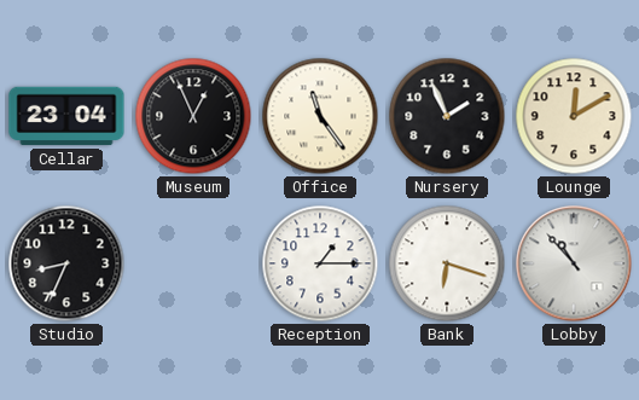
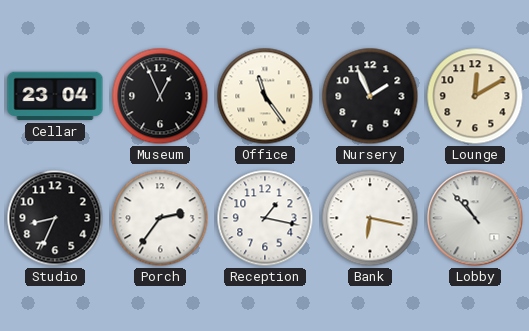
Porch: none -> 2:36 (160, 218)
Reception: 1:15 -> 1:17 (265, 218)
Bank: 6:18 -> 6:17 (370, 218)
